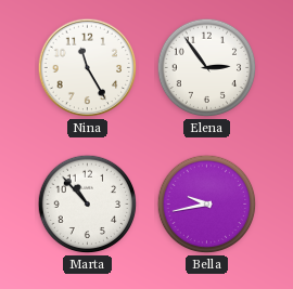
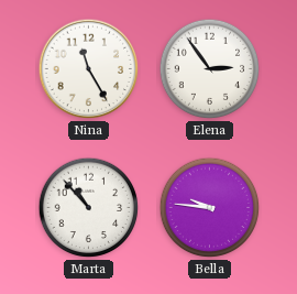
Bella: 9:43 -> 9:46 (210, 208)
